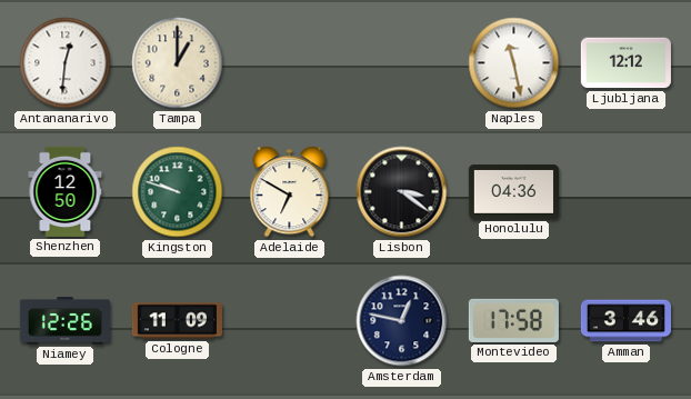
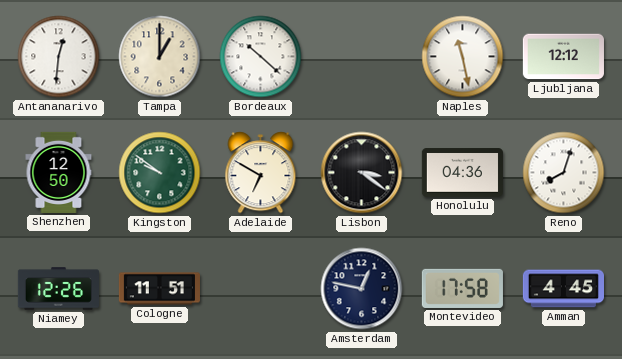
Bordeaux: none -> 10:22 (261, 57)
Kingston: 9:48 -> 9:51 (160, 173)
Reno: none -> 8:03 (564, 173)
Cologne: 11:09 -> 11:51 (159, 289)
Amman: 3:46 -> 4:45 (563, 289)
